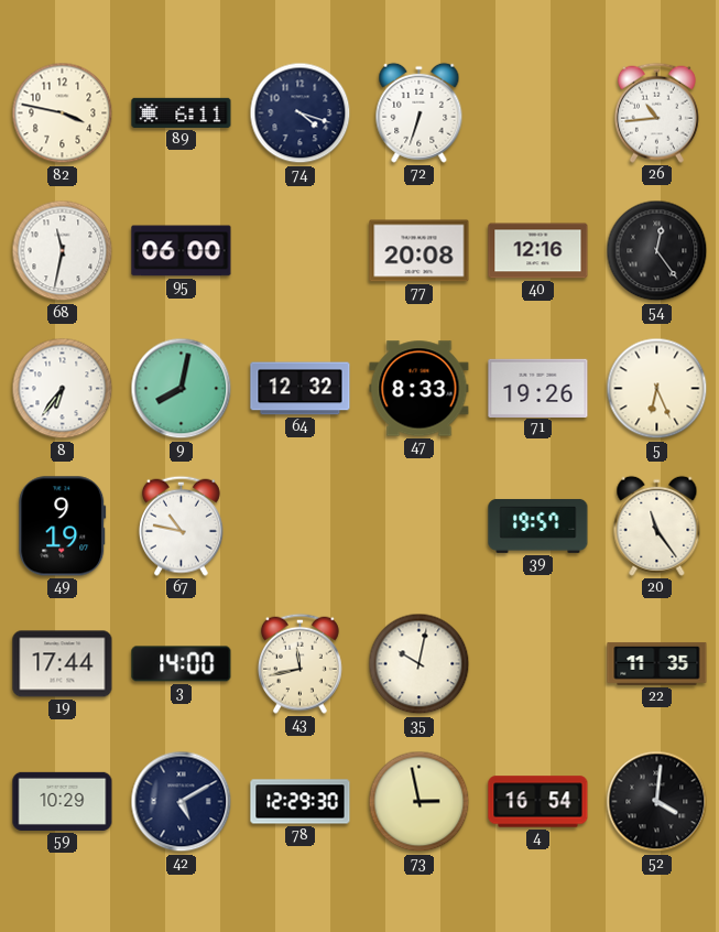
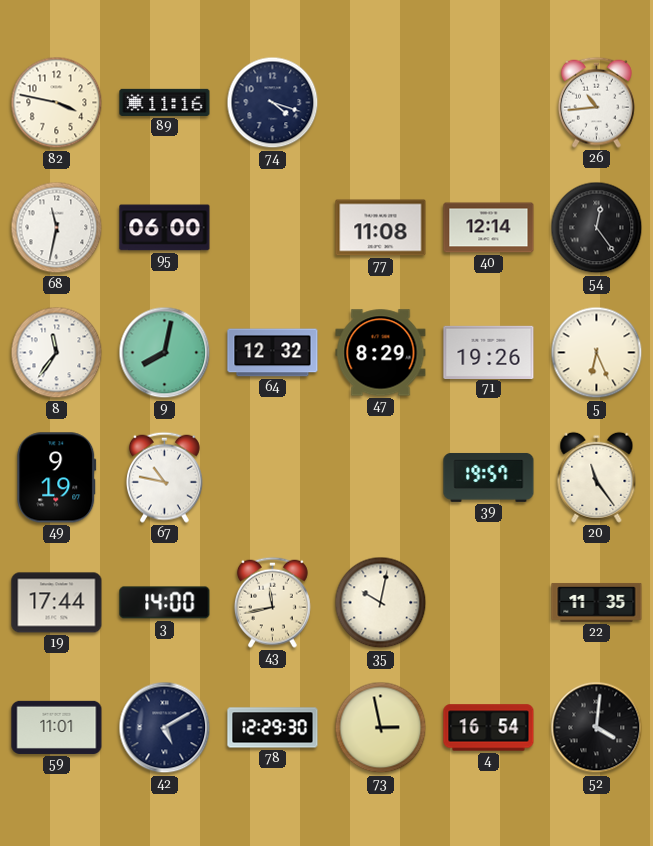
89: 6:11 -> 11:16 (165, 102)
72: 6:33 -> none (420, 112)
77: 20:08 -> 11:08 (381, 228)
40: 12:16 -> 12:14 (489, 228)
8: 6:36 -> 11:36 (57, 353)
47: 8:33 -> 8:29 (381, 353)
59: 10:29 -> 11:01 (57, 727)
